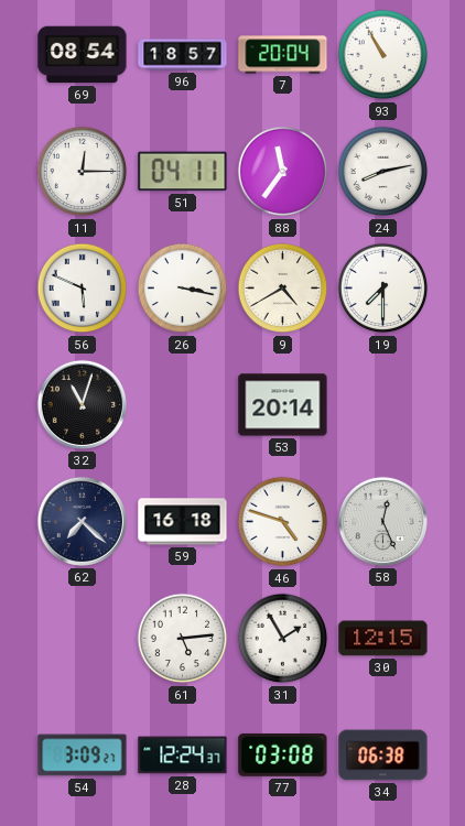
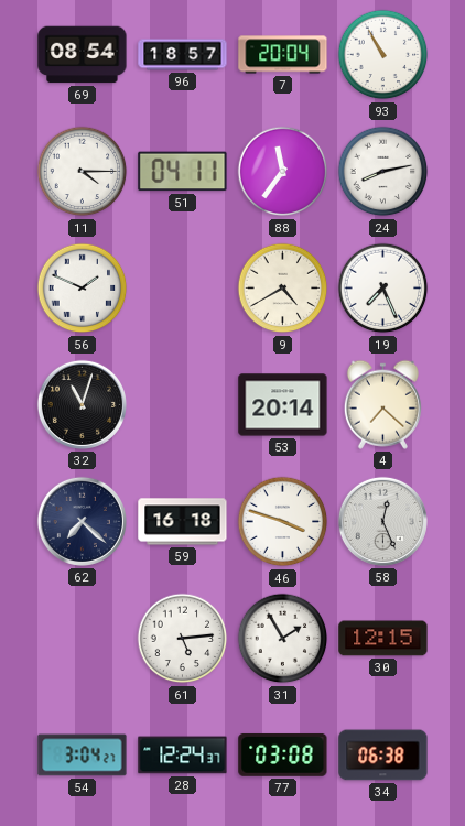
11: 12:15 -> 4:15 (83, 172)
56: 5:49 -> 1:49 (83, 289)
26: 3:17 -> none (183, 289)
19: 7:30 -> 7:26 (383, 289)
4: none -> 7:22 (382, 404)
46: 4:48 -> 3:48 (283, 522)
54: 3:09 -> 3:04 (83, 756)
